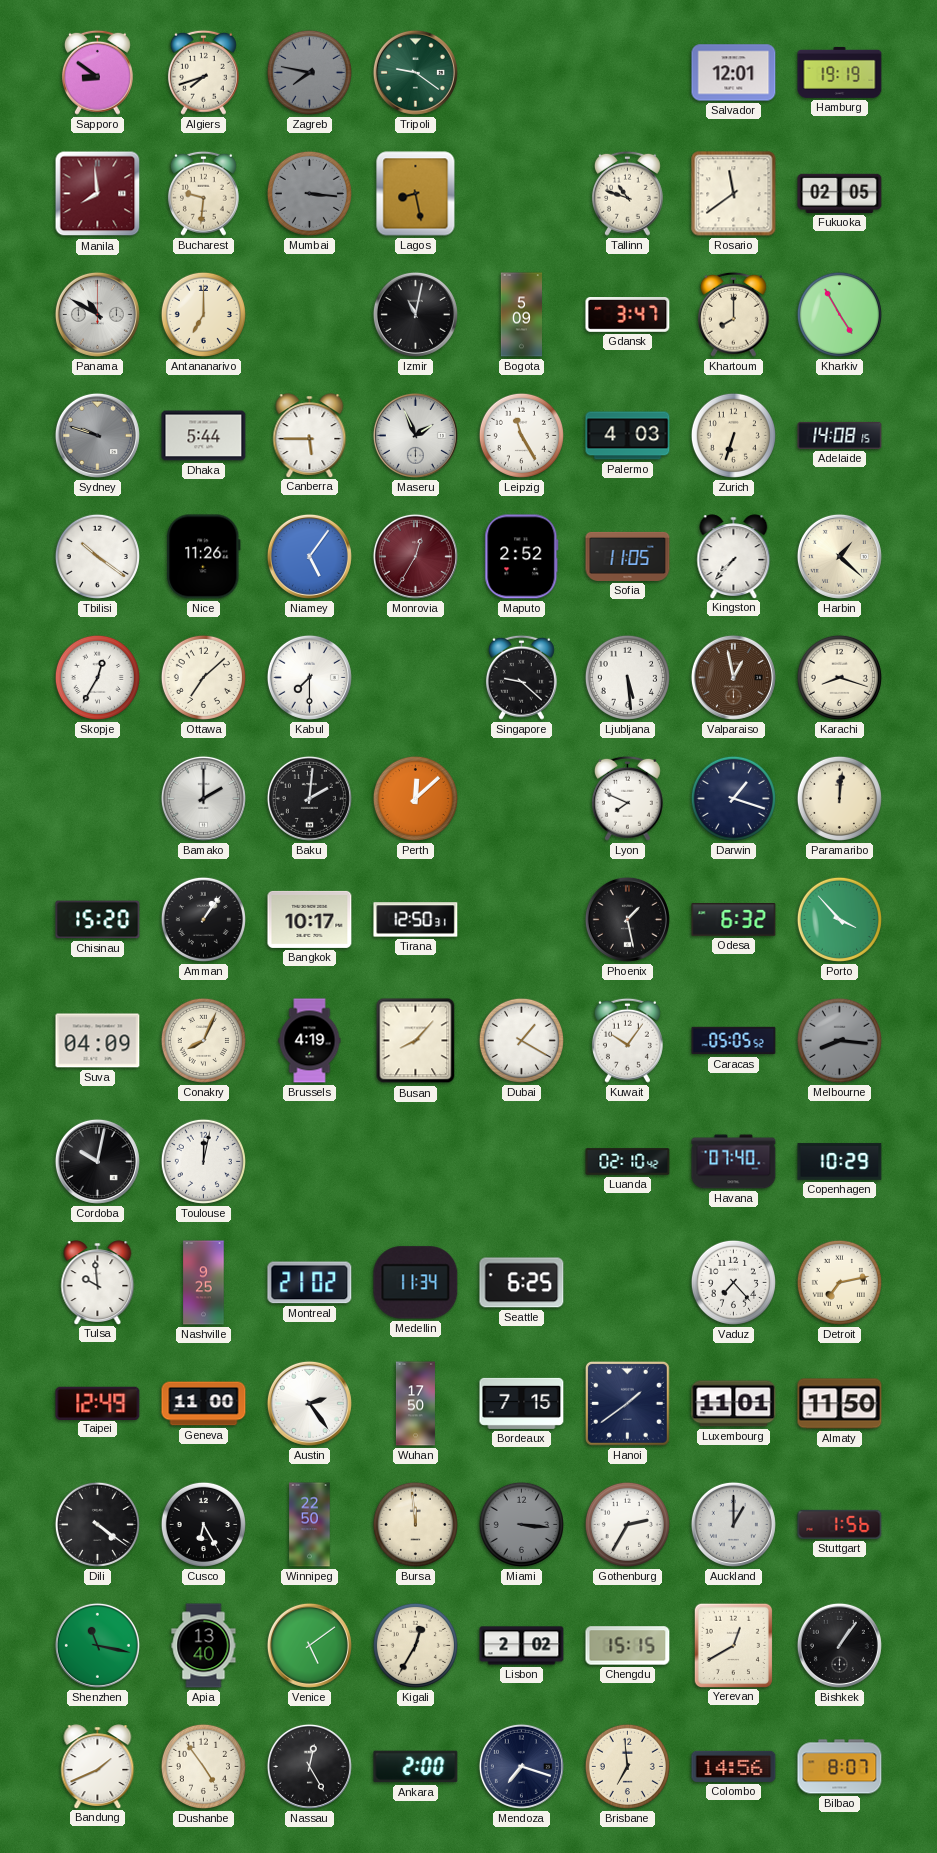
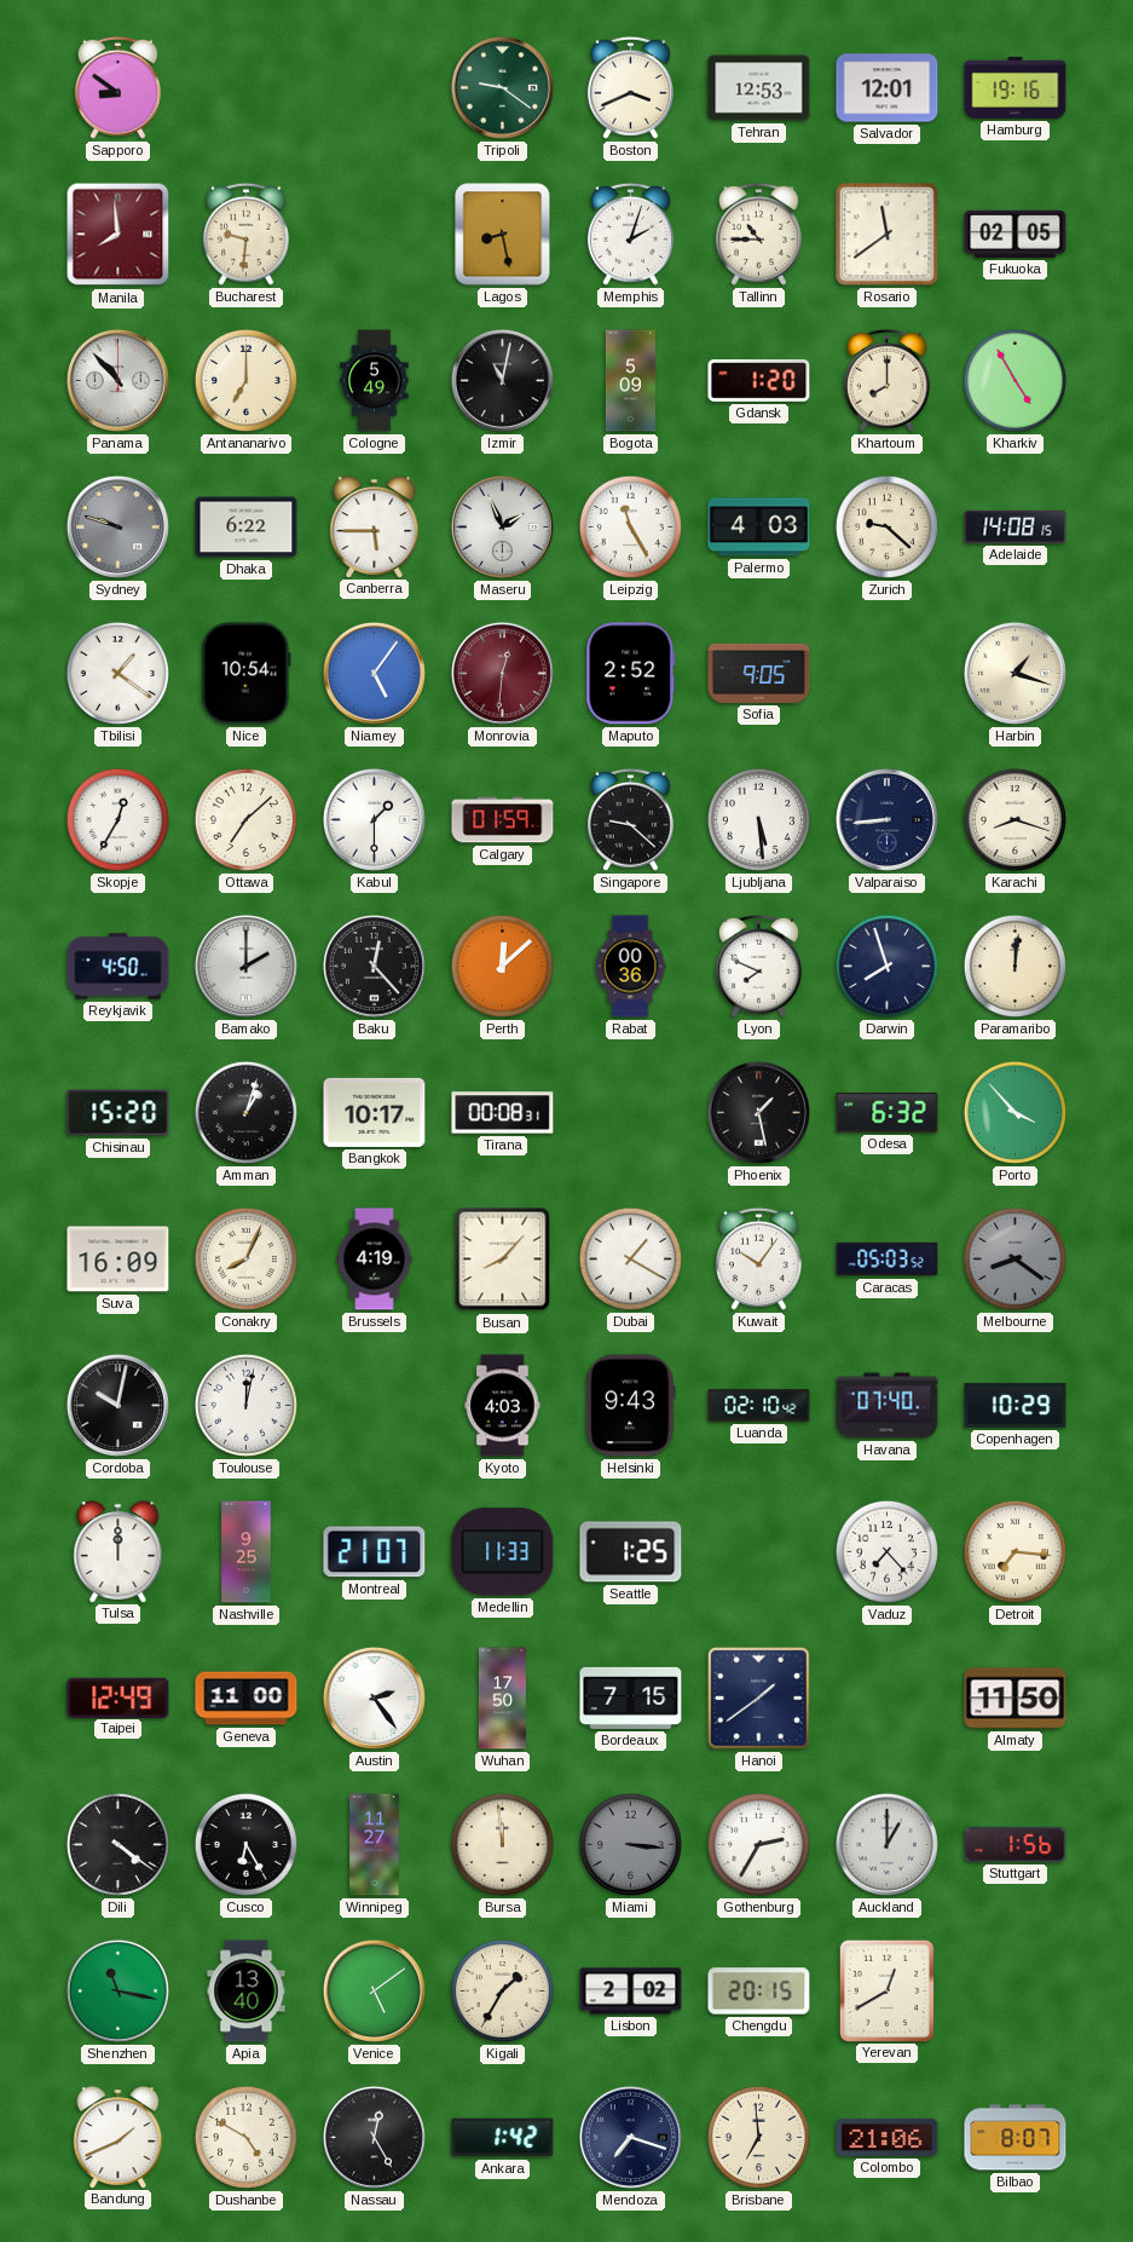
Algiers: 7:42 -> none (203, 72)
Zagreb: 7:47 -> none (309, 72)
Boston: none -> 3:41 (630, 87)
Tehran: none -> 12:53 (759, 88)
Hamburg: 19:19 -> 19:16 (1016, 87)
Mumbai: 3:16 -> none (309, 193)
Memphis: none -> 2:03 (630, 234)
Tallinn: 10:48 -> 10:45 (758, 234)
Panama: 10:50 -> 10:53 (117, 380)
Cologne: none -> 5:49 (375, 381)
Gdansk: 3:47 -> 1:20 (759, 381)
Dhaka: 5:44 -> 6:22 (247, 528)
Zurich: 6:33 -> 9:22 (886, 526)
Tbilisi: 10:21 -> 1:21 (117, 673)
Nice: 11:26 -> 10:54 (247, 674)
Monrovia: 12:35 -> 12:31 (502, 673)
Sofia: 11:05 -> 9:05 (759, 673)
Kingston: 7:37 -> none (734, 556)
Harbin: 1:22 -> 1:18 (1015, 673)
Kabul: 7:30 -> 1:30 (374, 819)
Calgary: none -> 01:59 (503, 820)
Valparaiso: 12:58 -> 8:44 (886, 819)
Valparaiso dial: brown -> navy (886, 819)
Reykjavik: none -> 4:50 (118, 967)
Baku: 2:01 -> 12:23 (374, 966)
Rabat: none -> 00:36 (630, 967)
Darwin: 1:18 -> 7:57 (886, 966)
Amman: 1:06 -> 1:03 (245, 1112)
Tirana: 12:50 -> 00:08 (503, 1113)
Suva: 04:09 -> 16:09 (118, 1260)
Caracas: 05:05 -> 05:03 (888, 1260)
Melbourne: 8:16 -> 8:21 (1015, 1258)
Kyoto: none -> 4:03 (503, 1406)
Helsinki: none -> 9:43 (631, 1406)
Tulsa: 9:59 -> 12:00 (118, 1551)
Montreal: 21:02 -> 21:07 (375, 1552)
Medellin: 11:34 -> 11:33 (503, 1552)
Seattle: 6:25 -> 1:25 (631, 1552)
Detroit: 7:13 -> 7:16 (1015, 1551)
Luxembourg: 11:01 -> none (734, 1404)
Winnipeg: 22:50 -> 11:27 (375, 1845)
Kigali: 12:35 -> 1:35 (502, 1990)
Chengdu: 15:15 -> 20:15 (759, 1992)
Bishkek: 1:06 -> none (839, 1645)
Dushanbe: 4:54 -> 4:50 (245, 2137)
Ankara: 2:00 -> 1:42 (503, 2138)
Colombo: 14:56 -> 21:06 (888, 2137)
